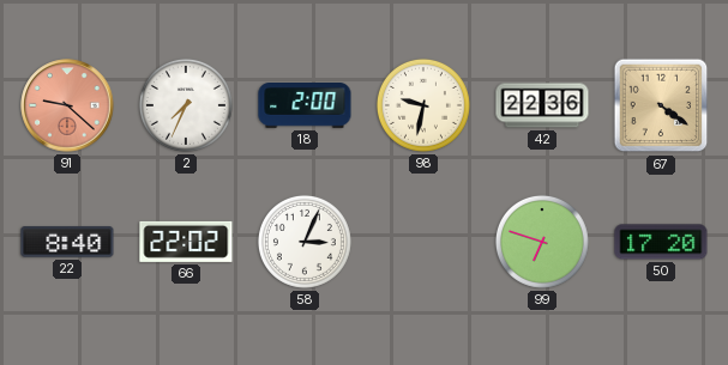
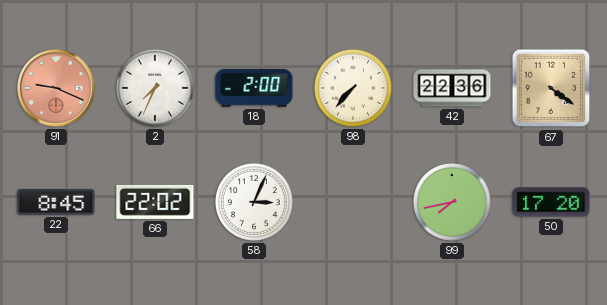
91: 9:22 -> 9:19 (56, 88)
98: 9:32 -> 7:37 (353, 88)
22: 8:40 -> 8:45 (56, 202)
99: 6:48 -> 7:43 (452, 202)
